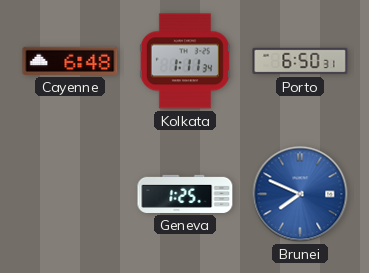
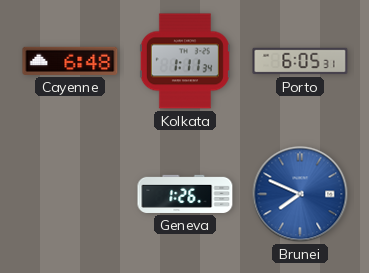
Porto: 6:50 -> 6:05 (300, 61)
Geneva: 1:25 -> 1:26 (185, 194)
